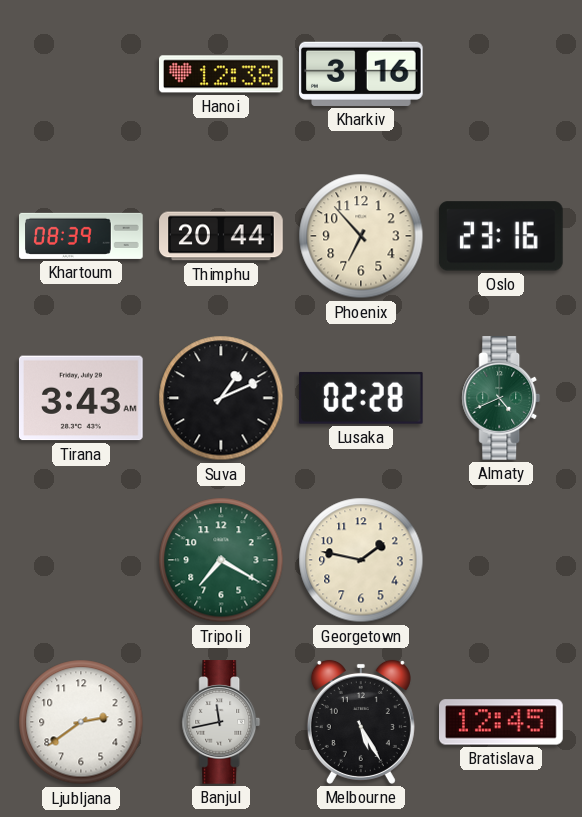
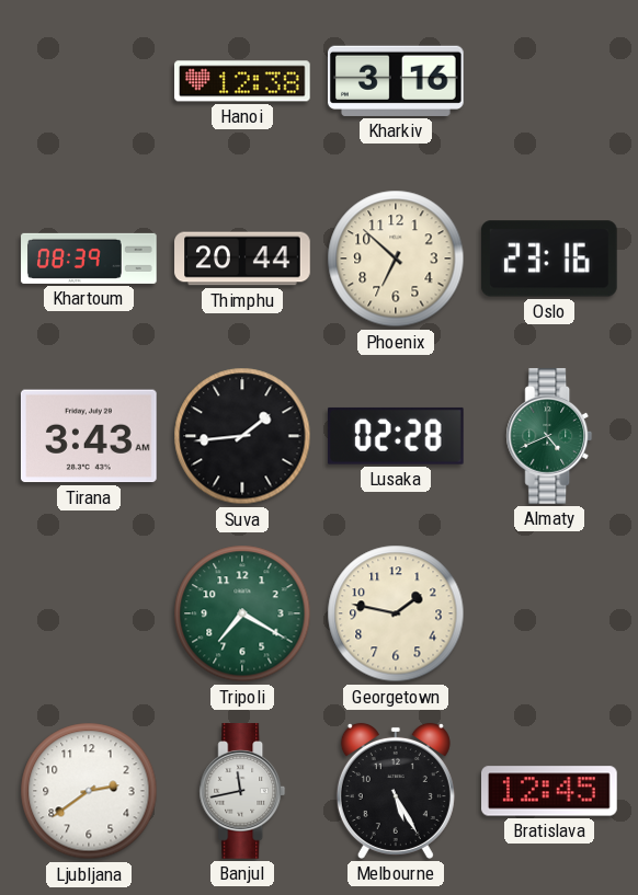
Phoenix: 6:53 -> 6:52 (396, 259)
Suva: 1:11 -> 1:44 (242, 436)
